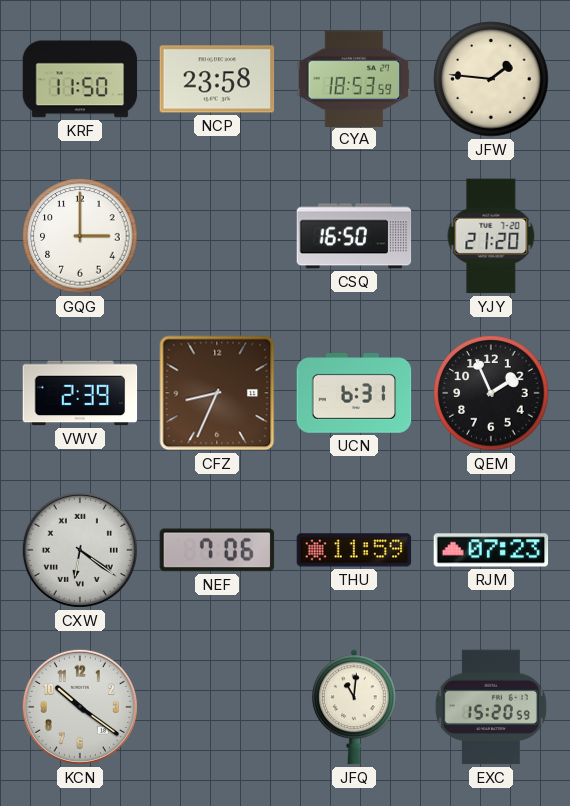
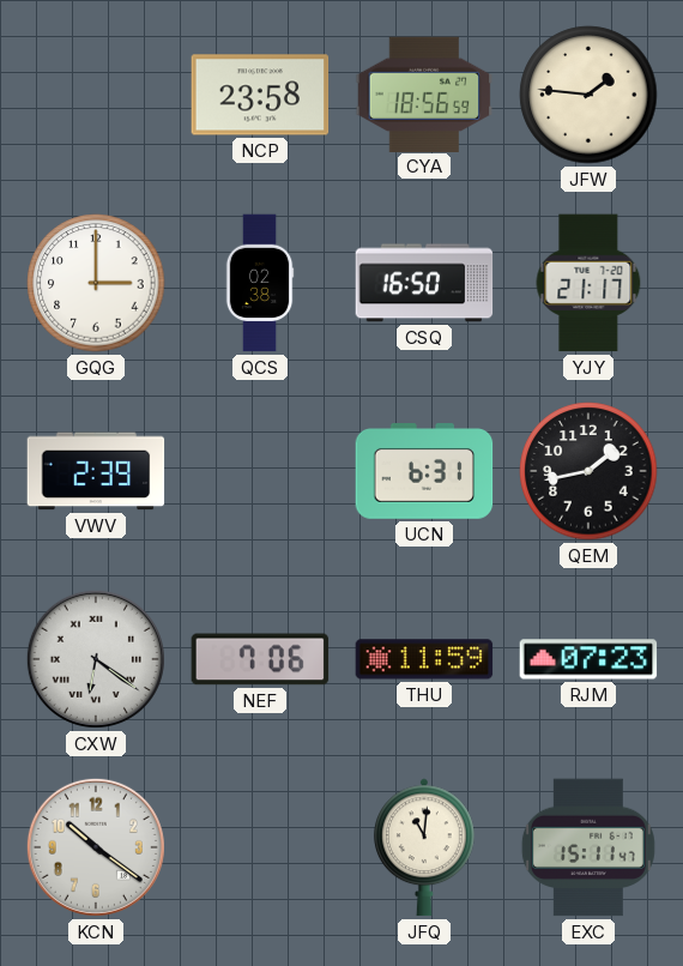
KRF: 11:50 -> none (80, 79)
CYA: 18:53 -> 18:56 (424, 93)
QCS: none -> 02:38 (260, 283)
YJY: 21:20 -> 21:17 (588, 283)
CFZ: 8:34 -> none (217, 393)
QEM: 1:56 -> 1:43 (588, 471)
EXC: 15:20 -> 15:11 (588, 847)
